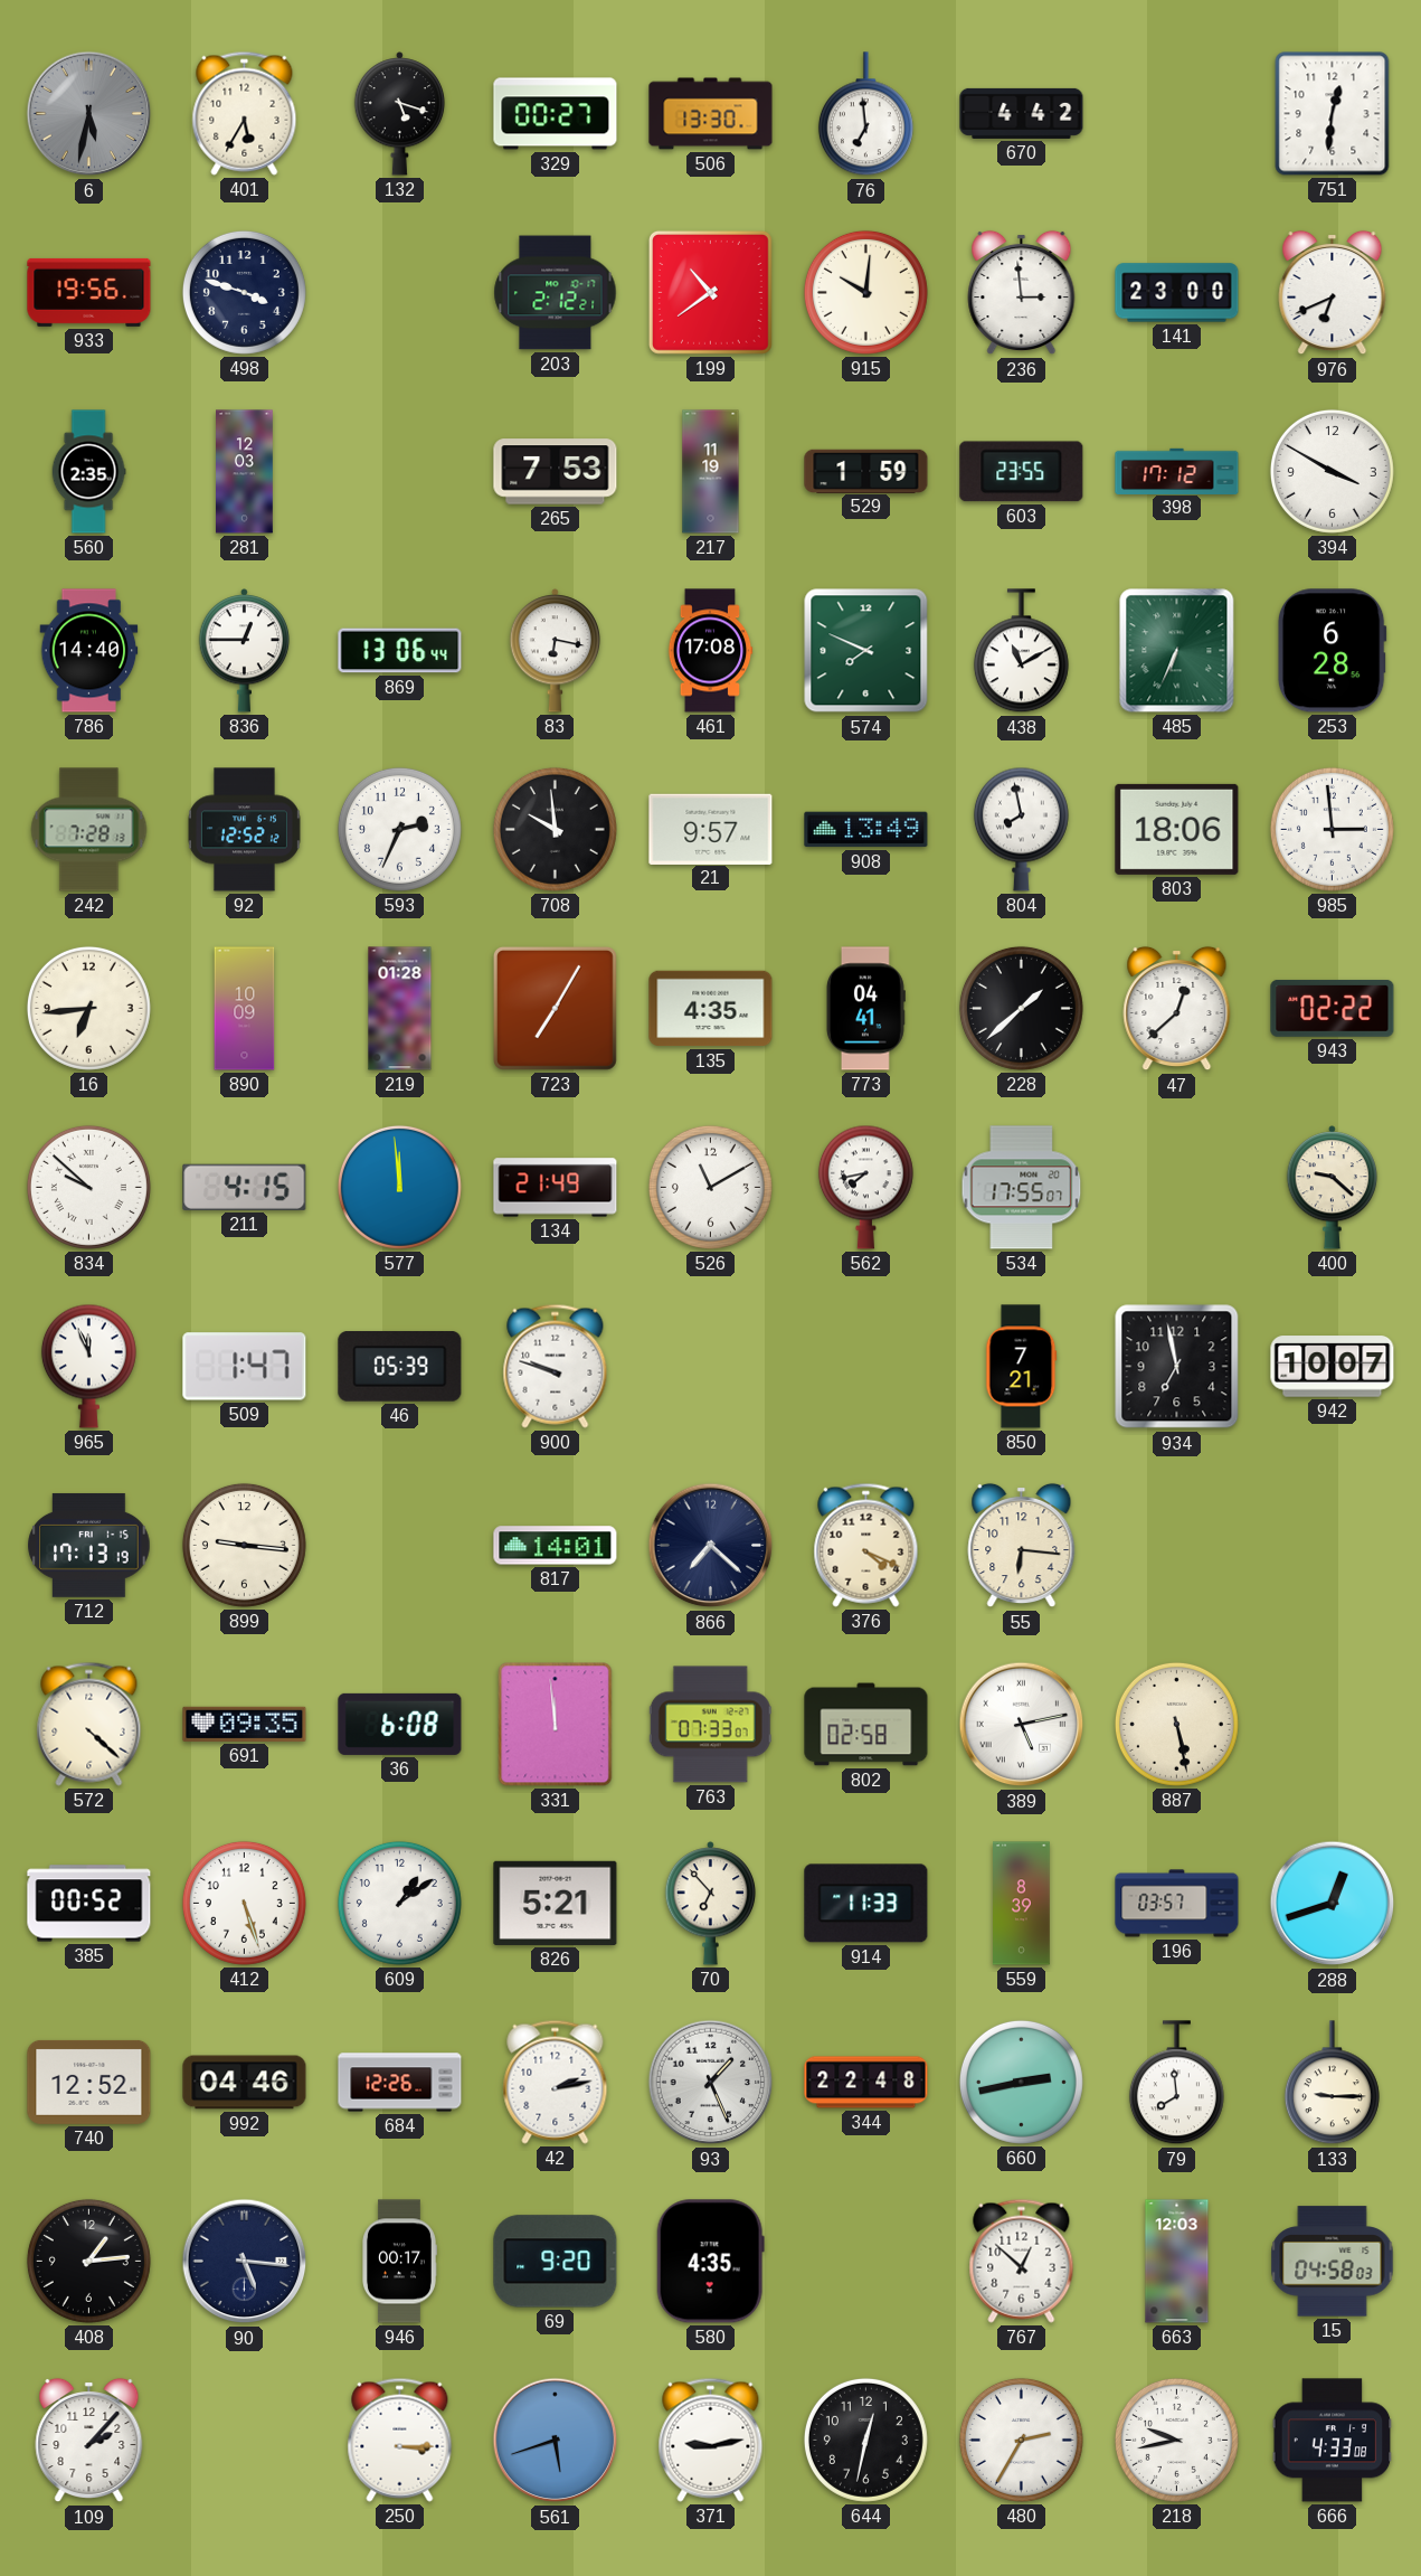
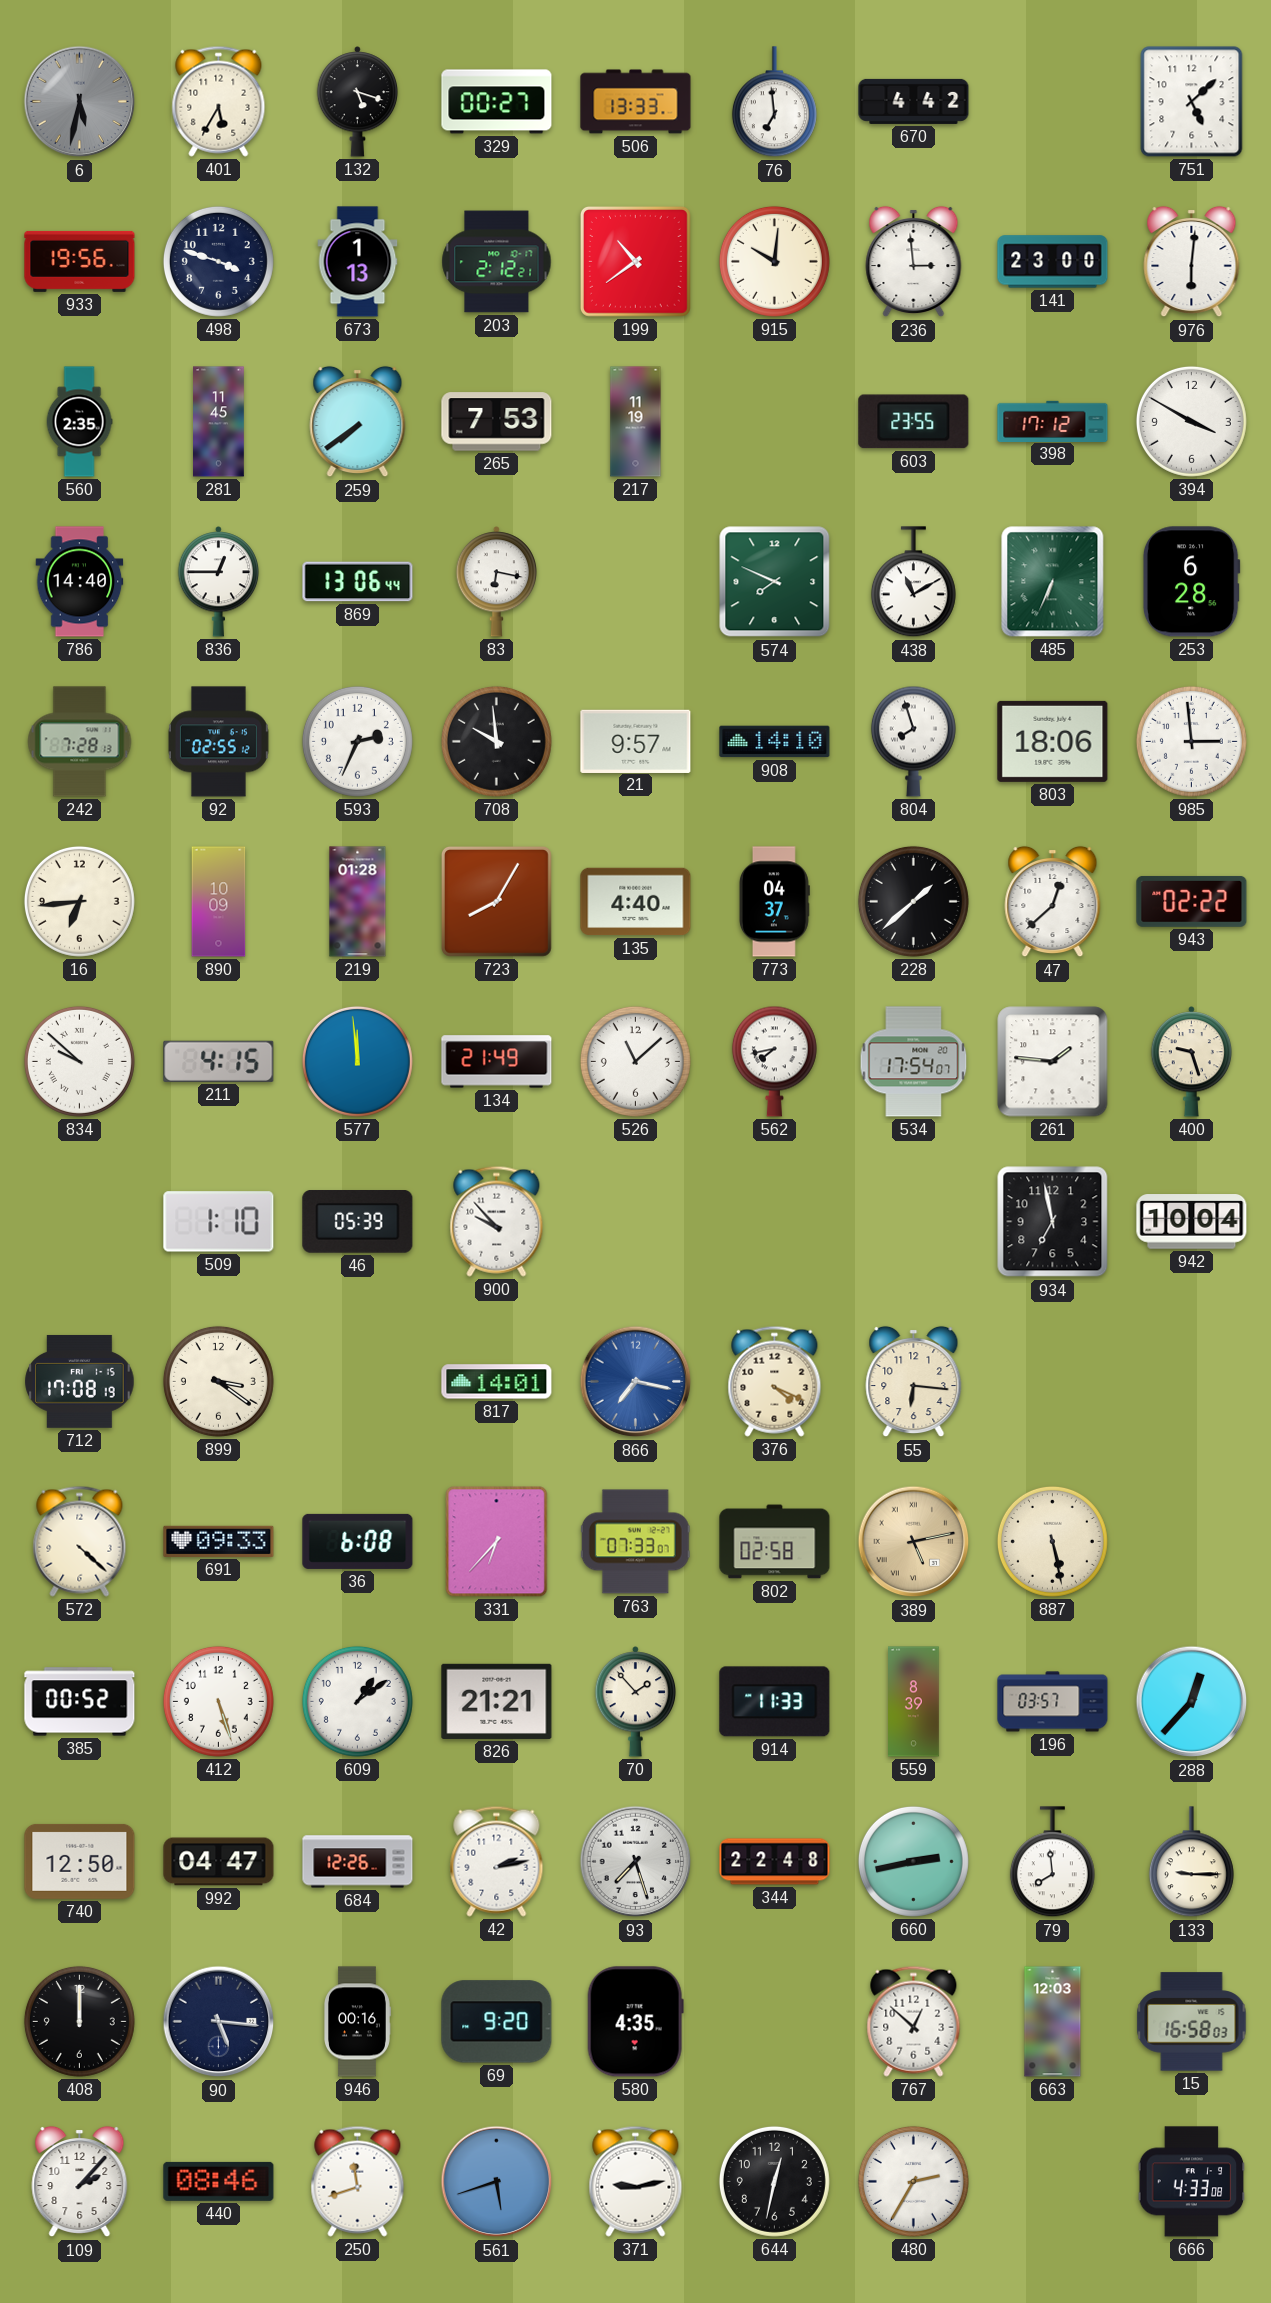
506: 13:30 -> 13:33 (636, 102)
751: 12:31 -> 5:08 (1192, 102)
673: none -> 1:13 (358, 262)
976: 6:41 -> 6:01 (1192, 262)
281: 12:03 -> 11:45 (219, 422)
259: none -> 7:39 (358, 422)
529: 1:59 -> none (866, 471)
461: 17:08 -> none (710, 651)
92: 12:52 -> 02:55 (218, 742)
908: 13:49 -> 14:10 (775, 742)
804: 7:58 -> 7:57 (913, 741)
723: 7:05 -> 8:05 (496, 901)
135: 4:35 -> 4:40 (636, 902)
773: 04:41 -> 04:37 (774, 902)
526: 11:10 -> 11:08 (635, 1061)
534: 17:55 -> 17:54 (914, 1062)
261: none -> 1:46 (1053, 1062)
400: 9:22 -> 9:27 (1192, 1062)
965: 11:56 -> none (88, 1366)
509: 1:47 -> 1:10 (219, 1222)
900: 9:48 -> 9:53 (497, 1221)
850: 7:21 -> none (1022, 1367)
942: 10:07 -> 10:04 (1192, 1222)
712: 17:13 -> 17:08 (80, 1381)
899: 9:16 -> 3:21 (218, 1381)
866: 7:22 -> 7:17 (636, 1382)
866 dial: navy -> blue (636, 1382)
691: 09:35 -> 09:33 (219, 1541)
331: 11:59 -> 6:37 (497, 1542)
389 dial: white -> champagne (914, 1542)
826: 5:21 -> 21:21 (497, 1701)
70: 6:53 -> 1:53 (636, 1702)
288: 12:42 -> 12:37 (1192, 1702)
740: 12:52 -> 12:50 (80, 1861)
992: 04:46 -> 04:47 (219, 1862)
93: 1:26 -> 7:27 (636, 1862)
408: 1:14 -> 12:00 (79, 2021)
946: 00:17 -> 00:16 (358, 2022)
15: 04:58 -> 16:58 (1192, 2022)
440: none -> 08:46 (219, 2181)
250: 3:15 -> 11:42 (358, 2181)
218: 9:43 -> none (1176, 2440)
